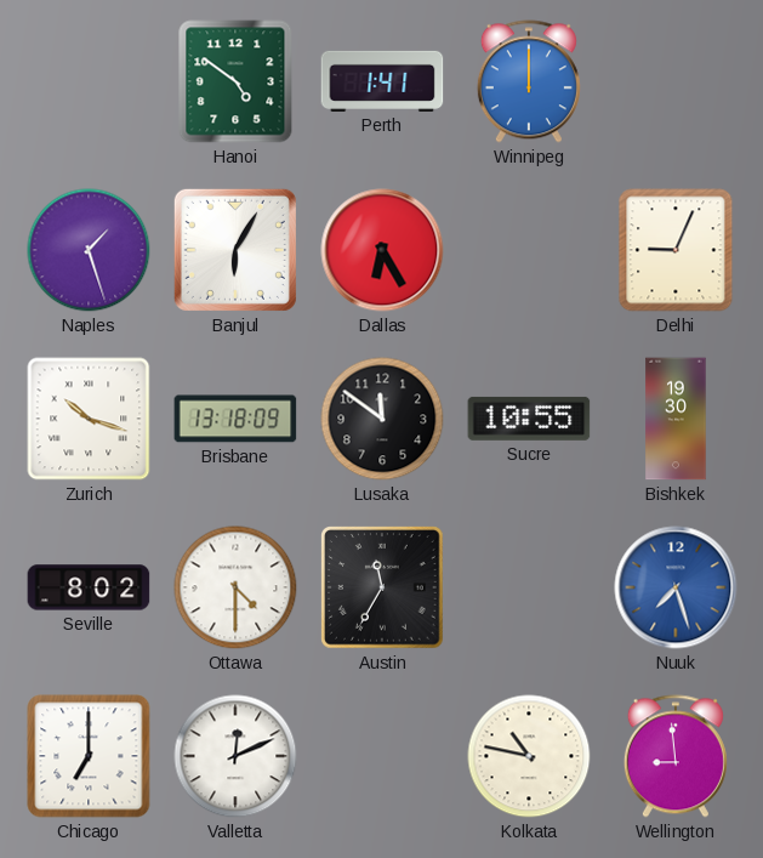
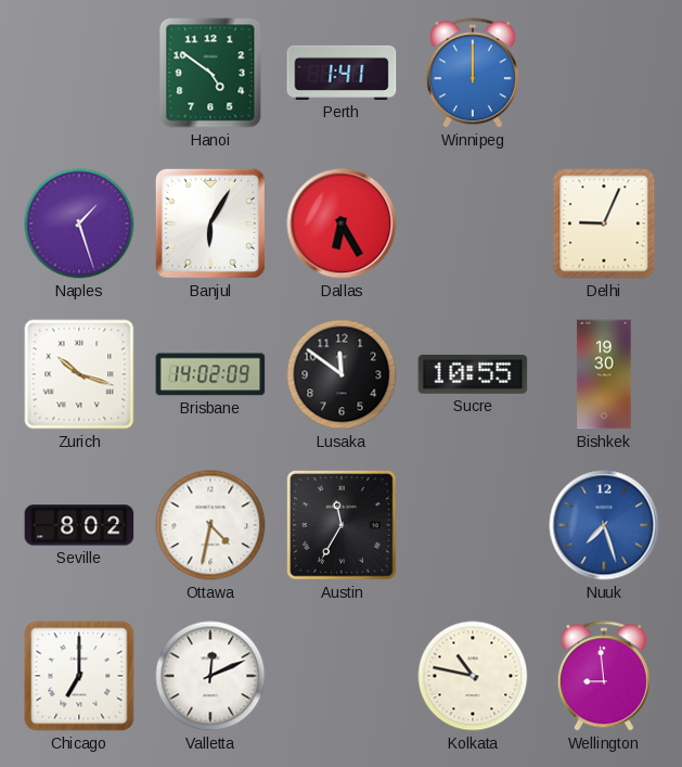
Brisbane: 13:18 -> 14:02 (210, 374)
Ottawa: 4:30 -> 4:32 (210, 525)
